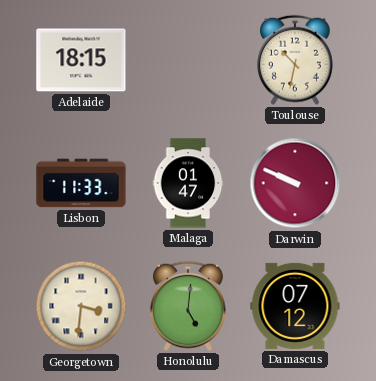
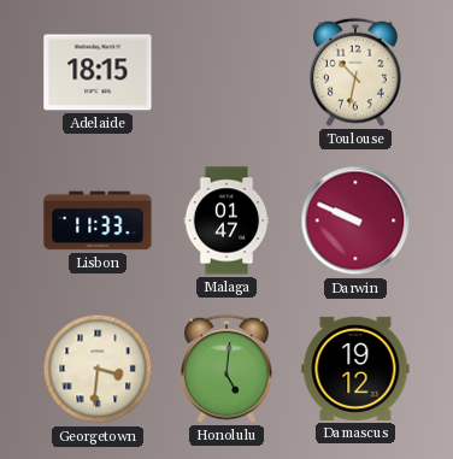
Damascus: 07:12 -> 19:12 (355, 369)
